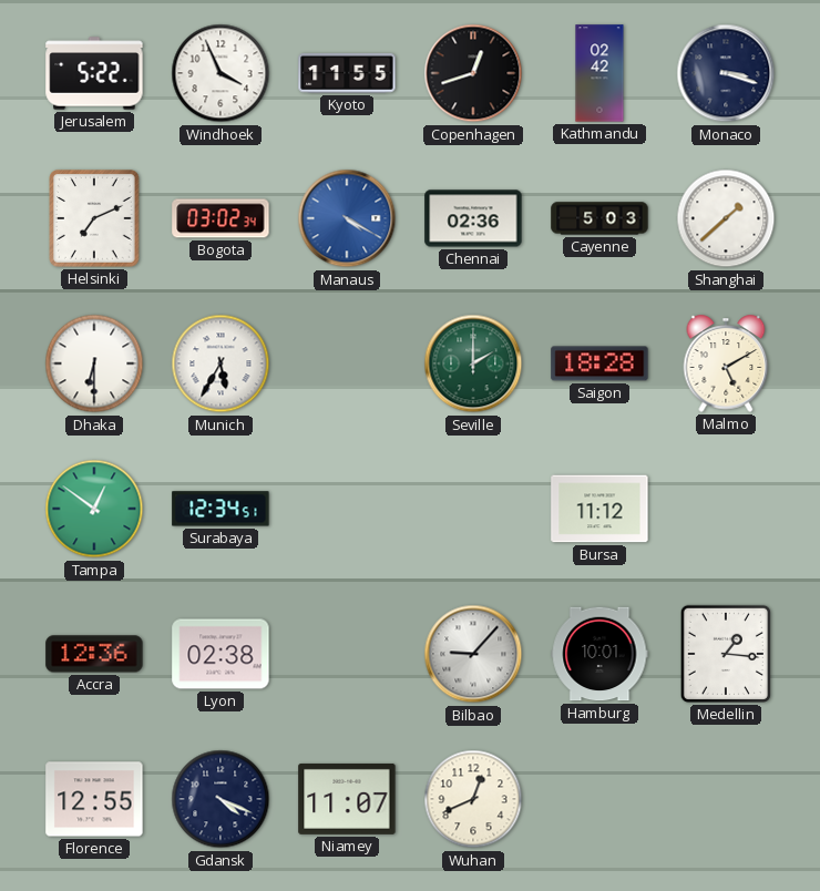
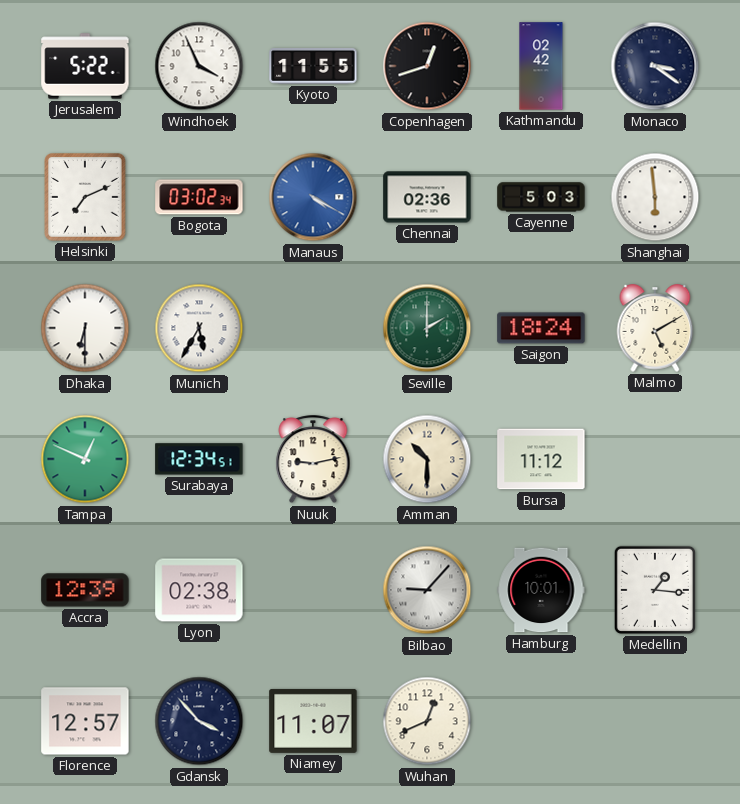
Monaco: 3:18 -> 3:21 (655, 66)
Shanghai: 1:38 -> 5:59 (655, 197)
Saigon: 18:28 -> 18:24 (541, 328)
Tampa: 12:51 -> 12:49 (85, 459)
Nuuk: none -> 9:13 (313, 460)
Amman: none -> 10:30 (427, 459)
Accra: 12:36 -> 12:39 (85, 590)
Florence: 12:55 -> 12:57 (85, 721)
Gdansk: 4:19 -> 3:53 (199, 721)
